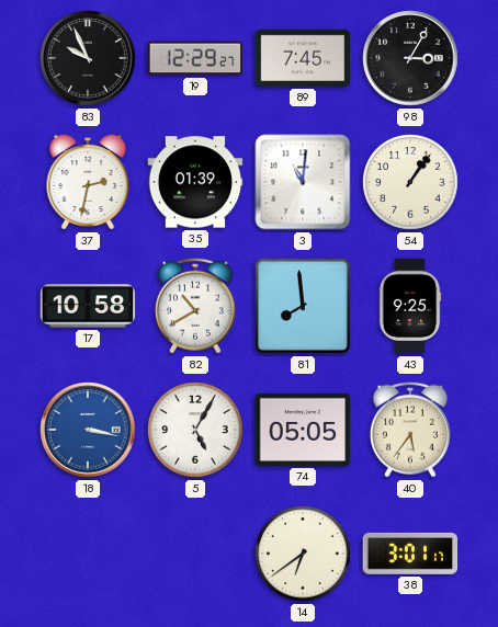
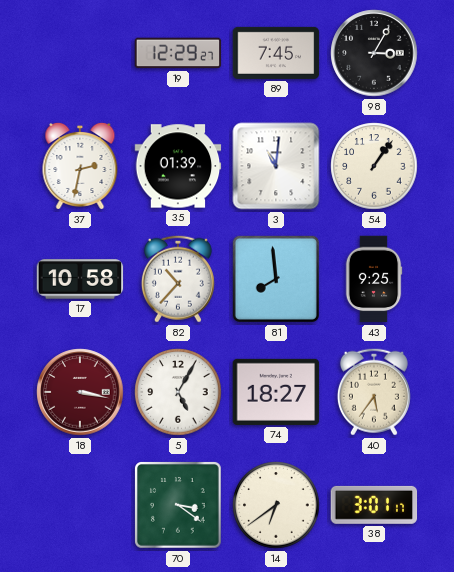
83: 9:56 -> none (88, 58)
82: 10:40 -> 10:37 (178, 279)
18 dial: blue -> burgundy (80, 392)
74: 05:05 -> 18:27 (276, 392)
70: none -> 3:21 (179, 506)
